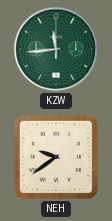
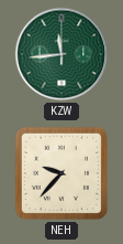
NEH: 9:39 -> 9:37 (62, 173)
